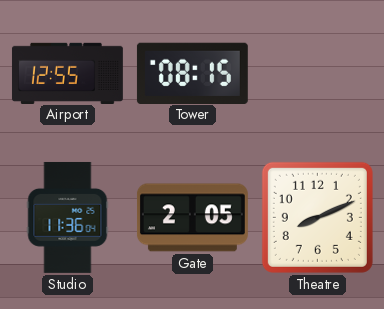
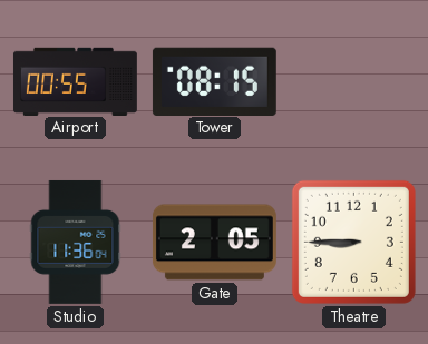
Airport: 12:55 -> 00:55 (75, 81)
Theatre: 8:11 -> 8:45 (353, 242)
